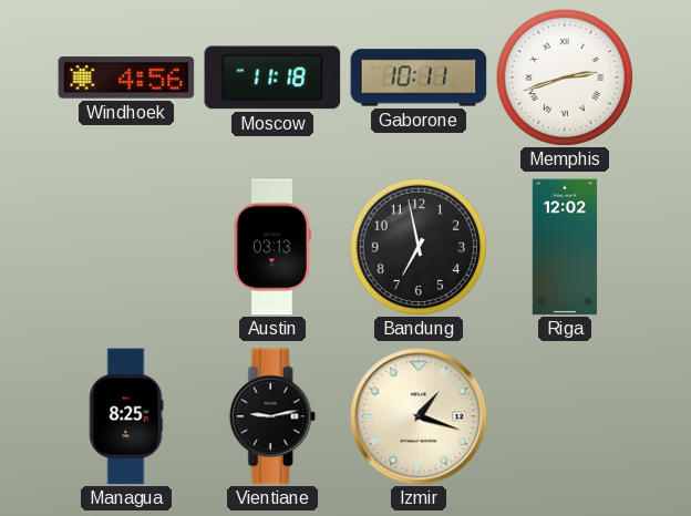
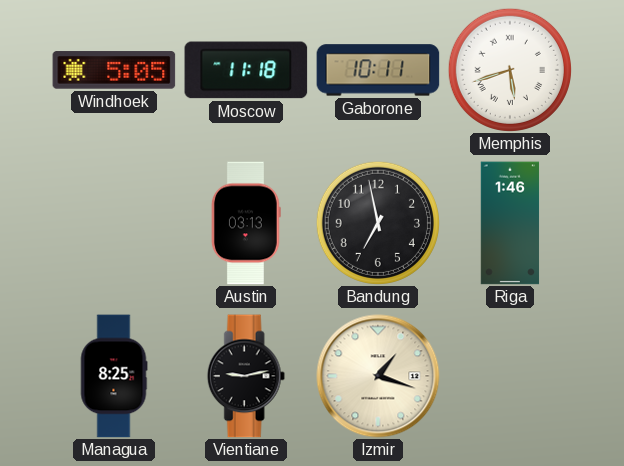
Windhoek: 4:56 -> 5:05 (114, 70)
Memphis: 2:42 -> 5:42 (510, 70)
Riga: 12:02 -> 1:46 (510, 223)
